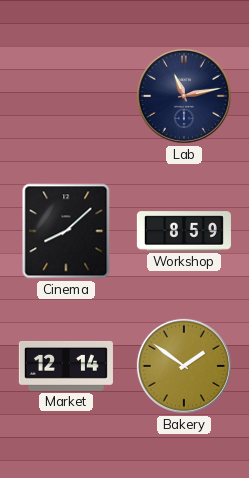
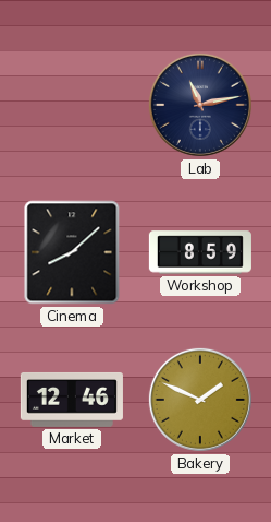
Market: 12:14 -> 12:46 (72, 400)
Bakery: 1:51 -> 1:49 (200, 400)
